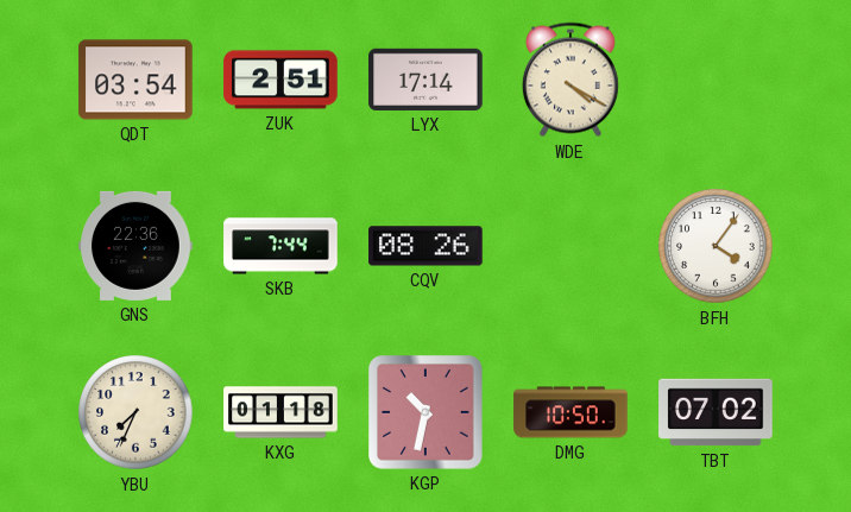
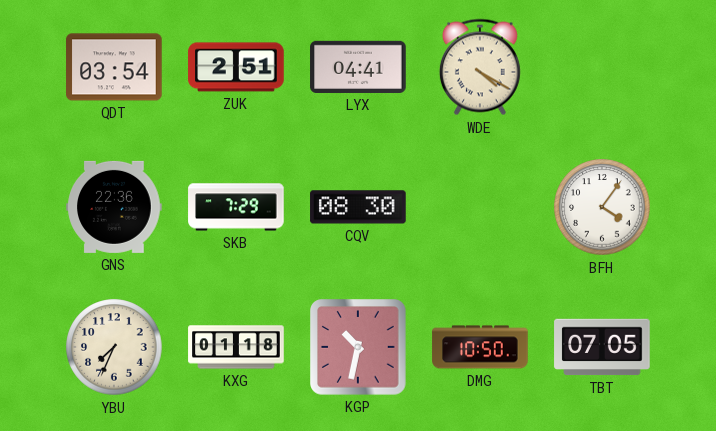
LYX: 17:14 -> 04:41 (358, 67)
SKB: 7:44 -> 7:29 (236, 207)
CQV: 08:26 -> 08:30 (358, 207)
TBT: 07:02 -> 07:05 (602, 347)
